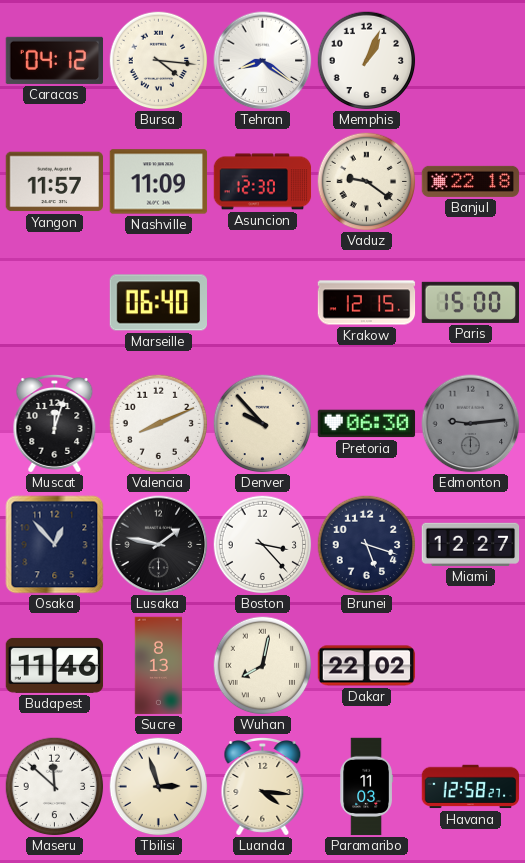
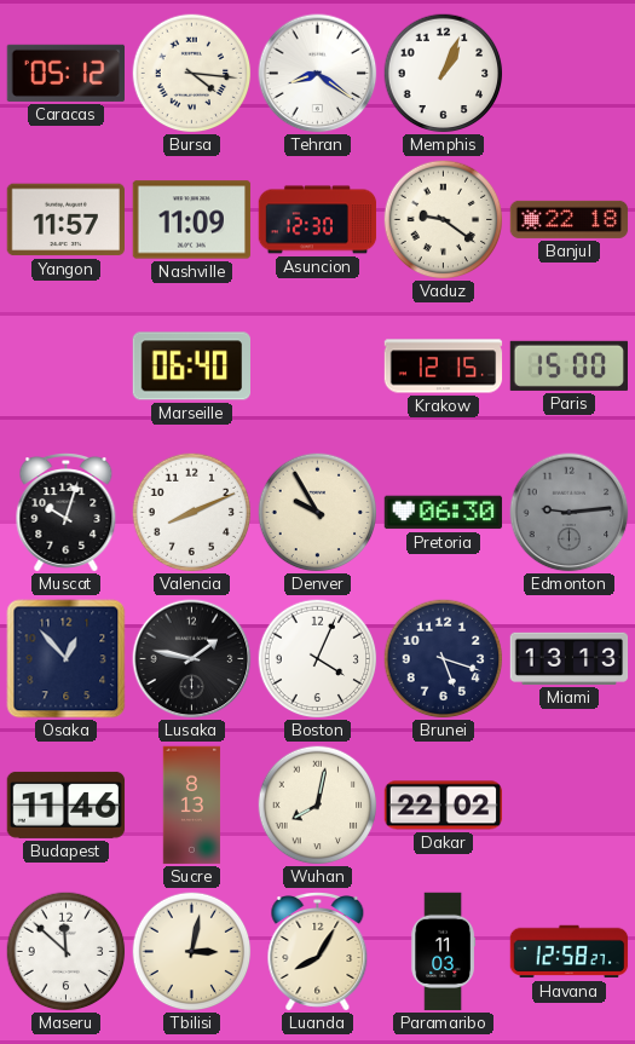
Caracas: 04:12 -> 05:12 (65, 73)
Muscat: 12:03 -> 10:03 (67, 513)
Denver: 9:53 -> 9:55 (318, 513)
Boston: 3:23 -> 4:04 (318, 659)
Miami: 12:27 -> 13:13 (570, 658)
Tbilisi: 2:57 -> 3:02 (192, 952)
Luanda: 4:16 -> 8:05 (318, 952)
